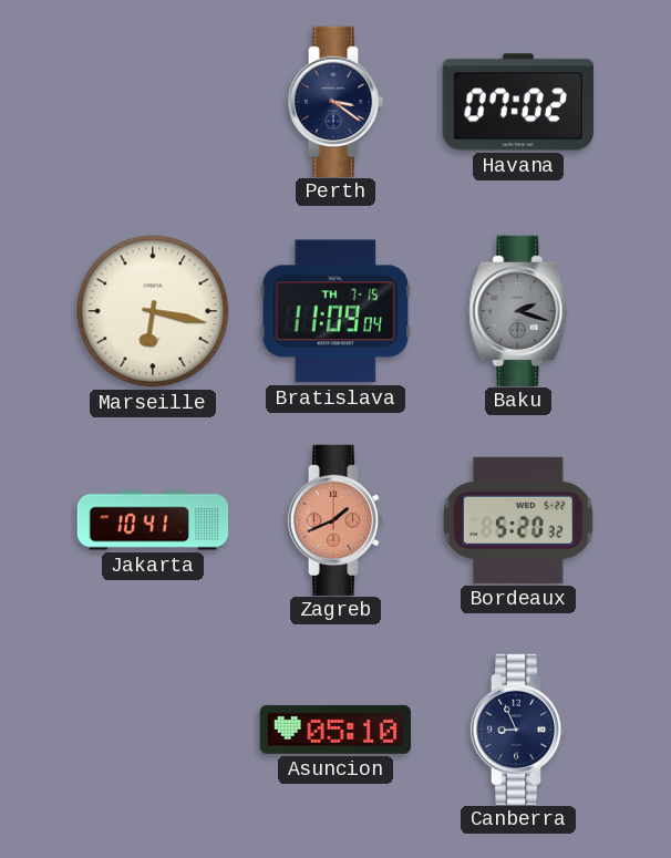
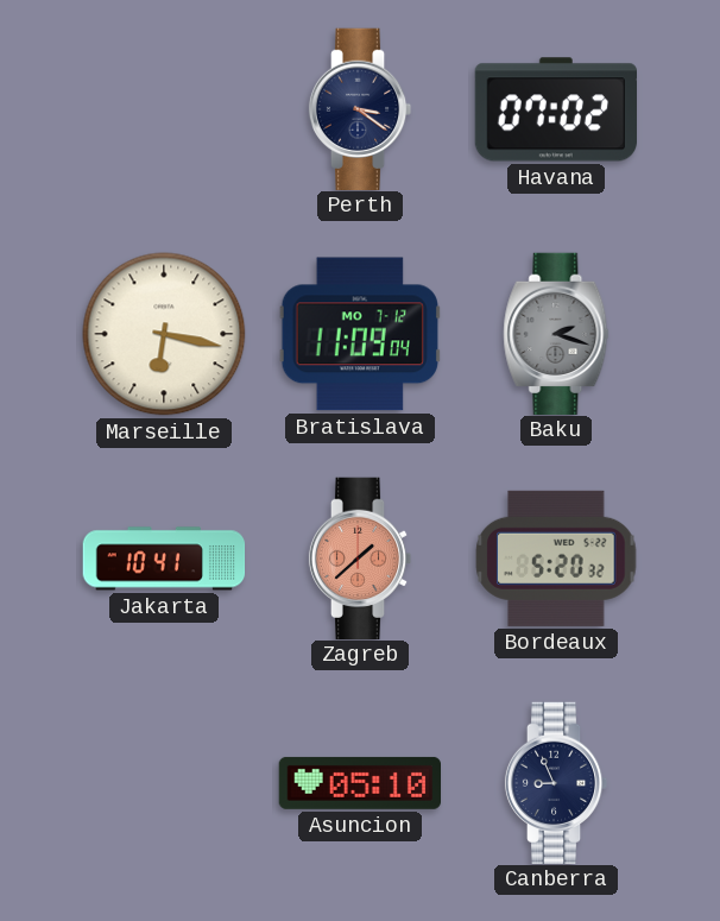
Bratislava date: TH 7-15 -> MO 7-12 (360, 334)
Zagreb: 1:41 -> 1:38 (360, 557)
